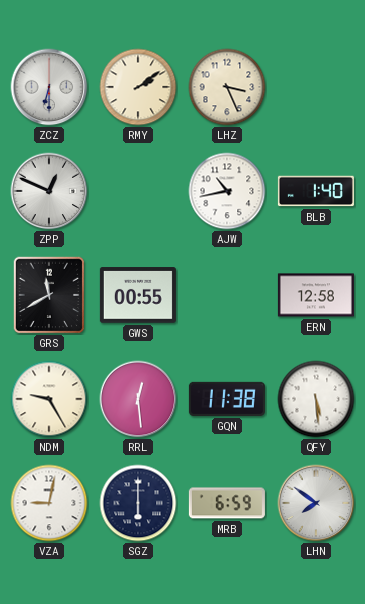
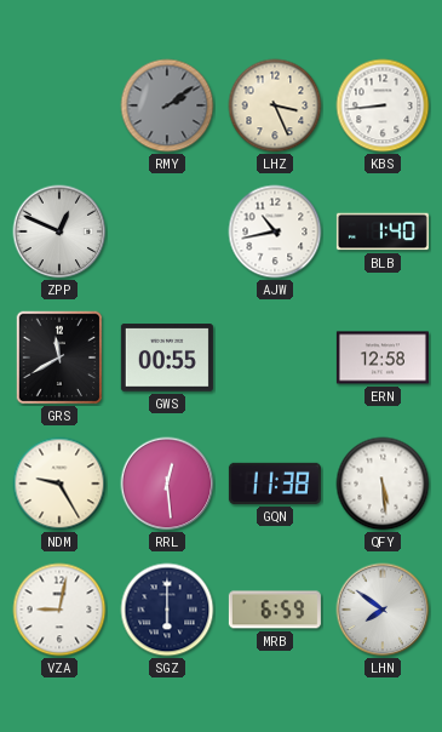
ZCZ: 6:30 -> none (49, 87)
RMY dial: cream -> grey (167, 105)
KBS: none -> 8:44 (383, 105)
